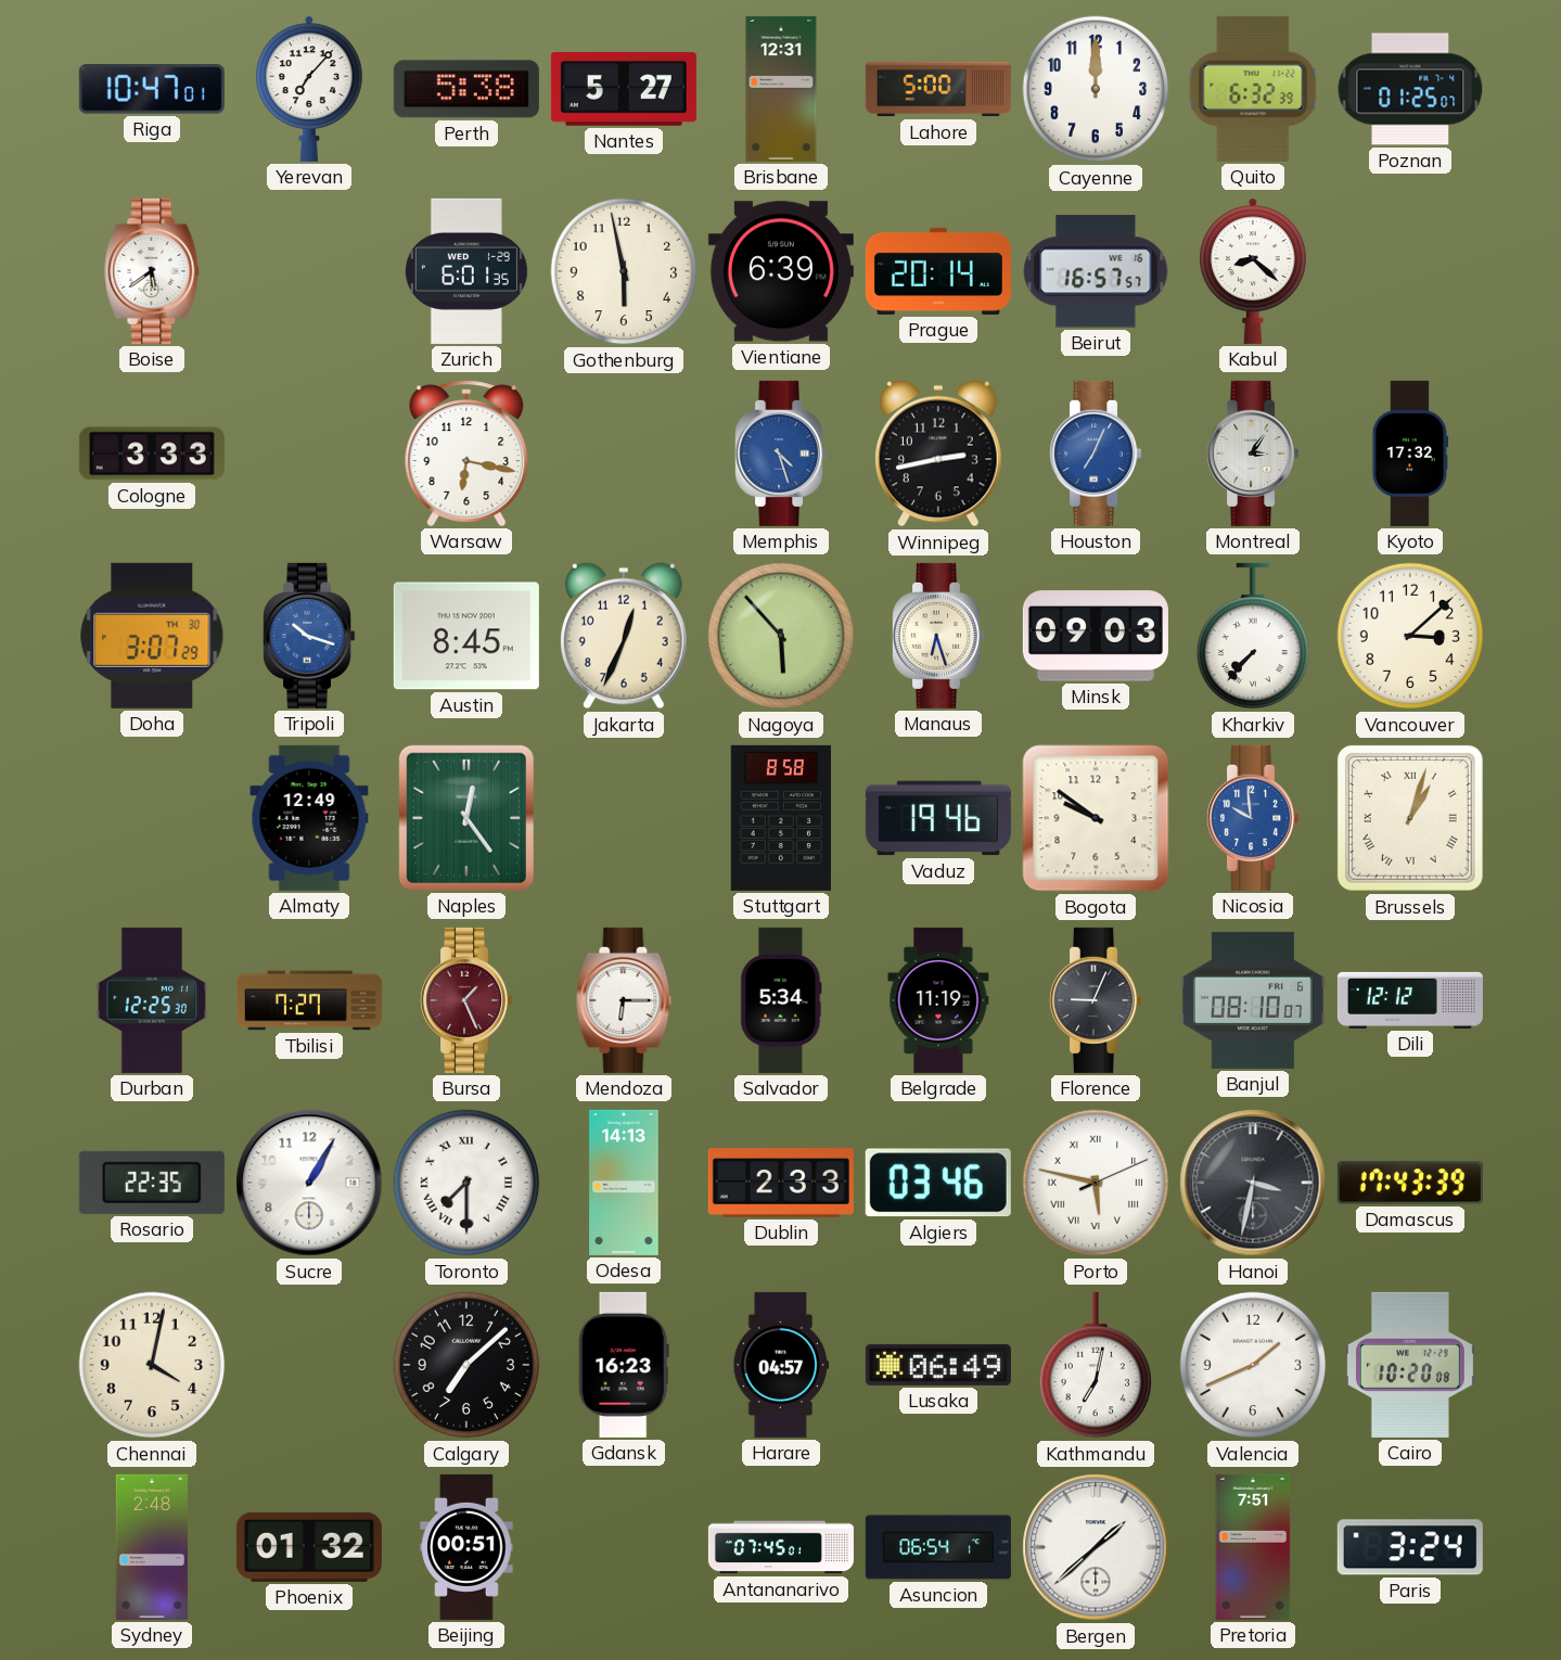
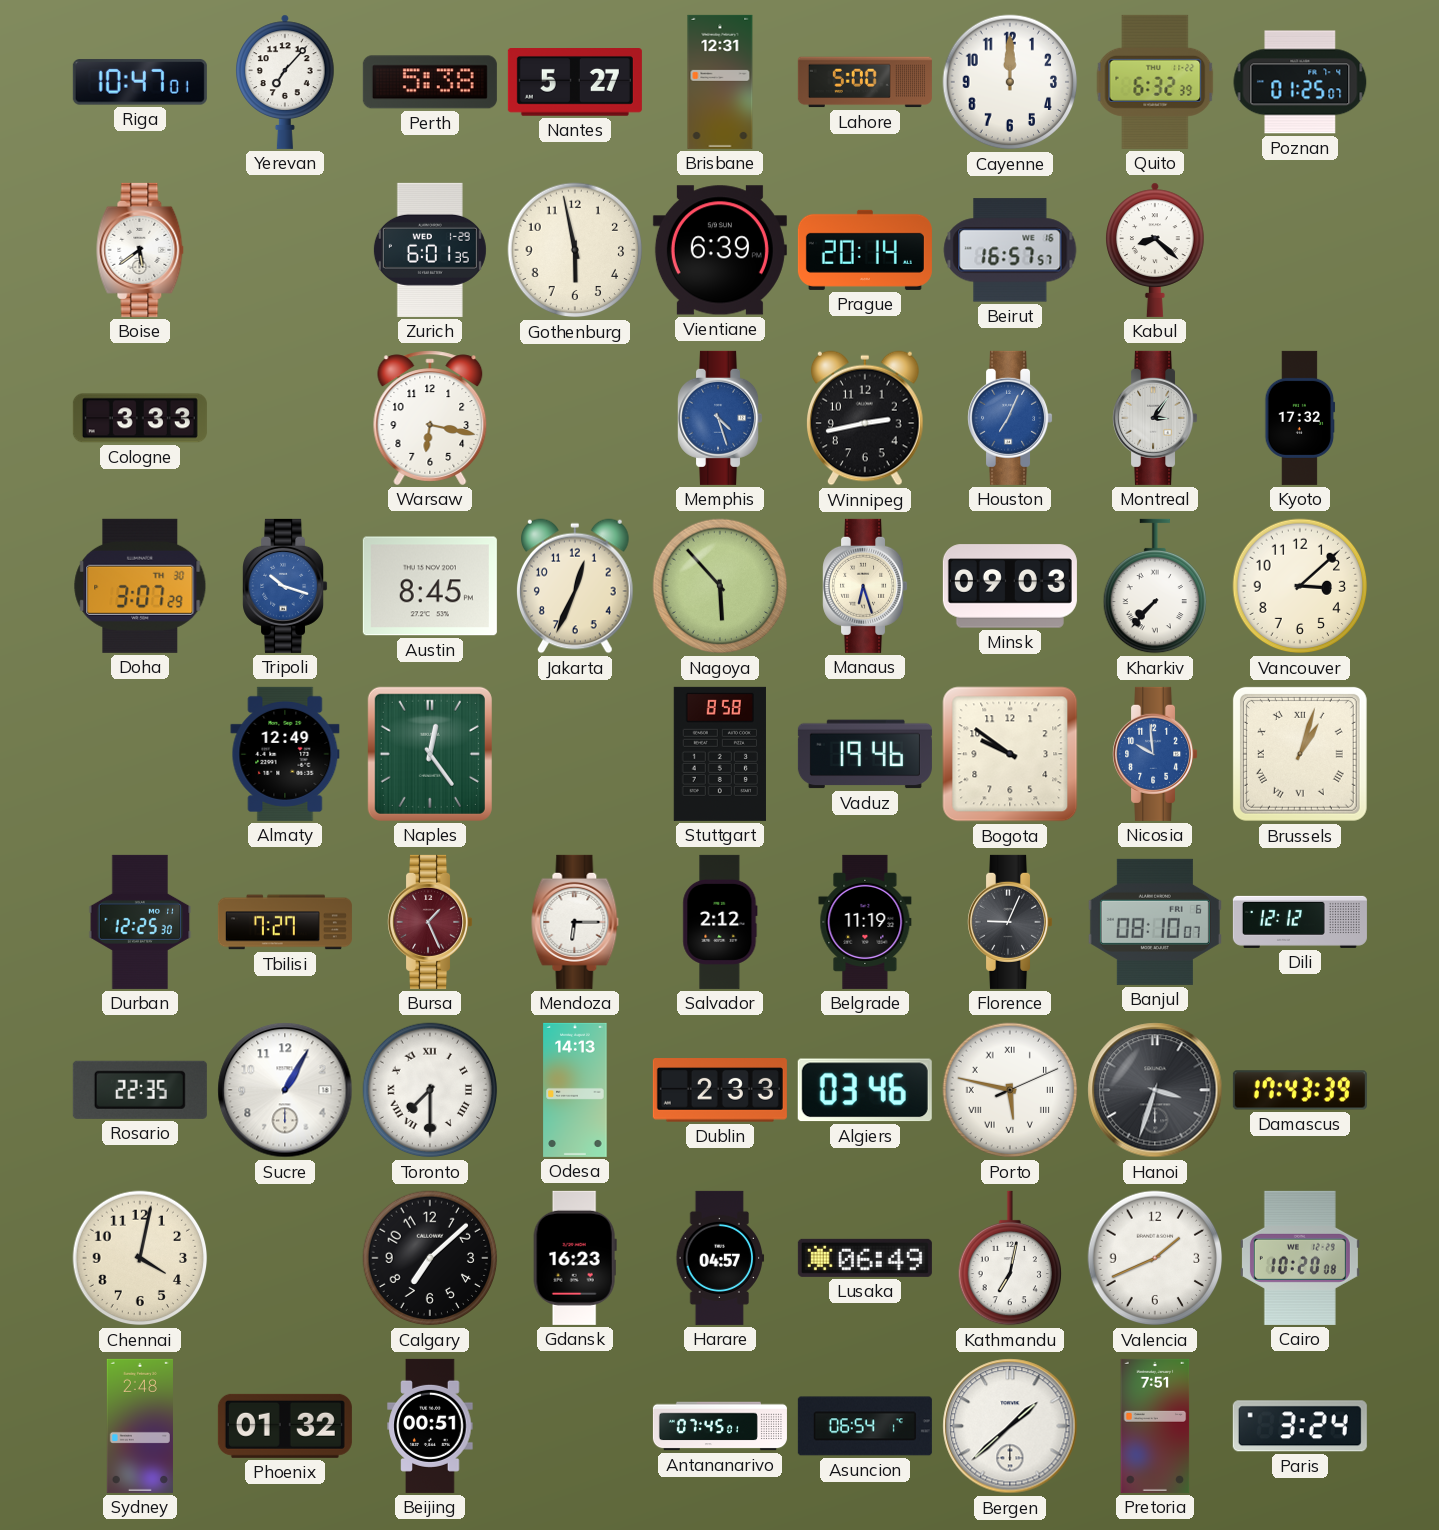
Salvador: 5:34 -> 2:12 (720, 922)
Hanoi: 3:32 -> 3:33 (1155, 1090)
